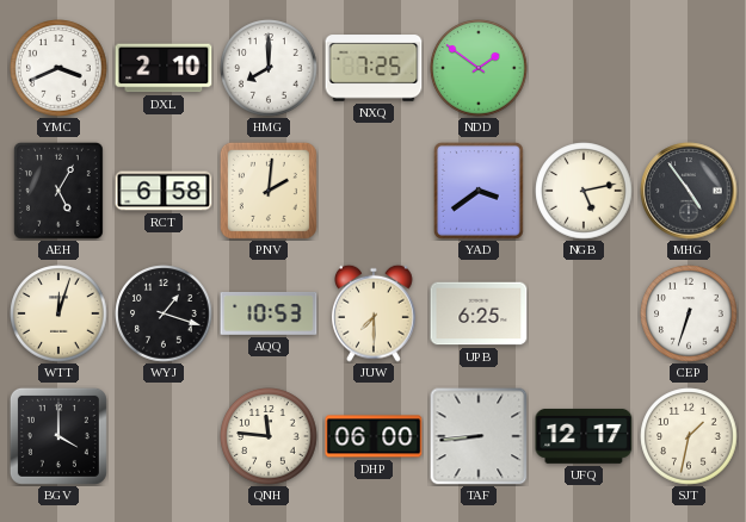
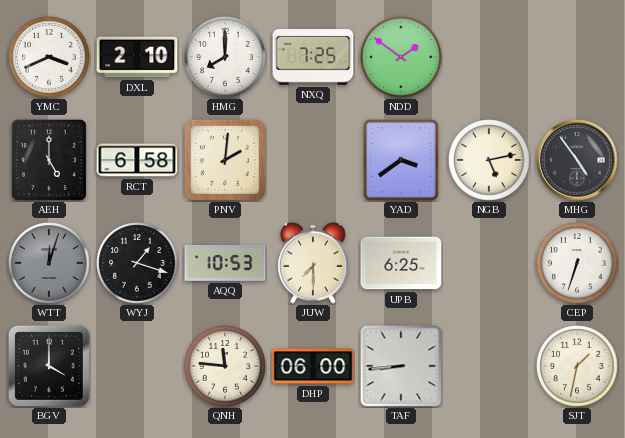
AEH: 5:05 -> 5:00 (49, 160)
WTT dial: cream -> grey (49, 263)
UFQ: 12:17 -> none (584, 436)
